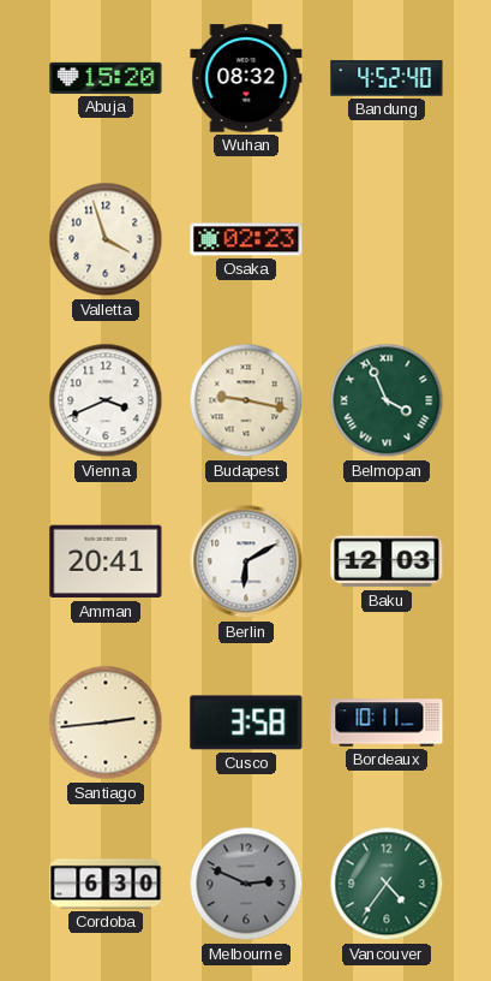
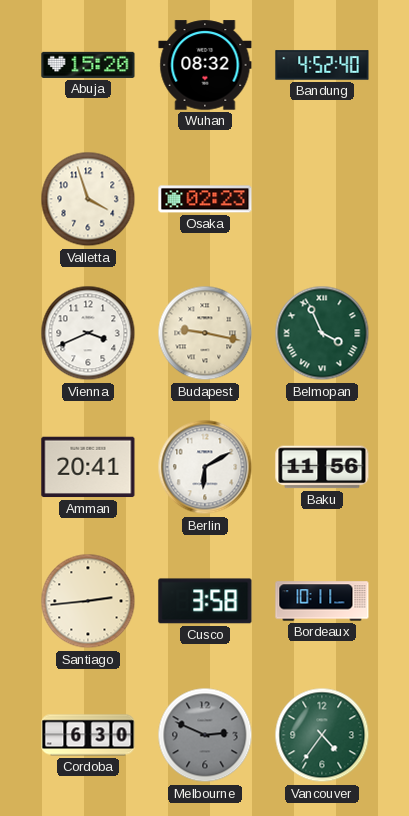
Baku: 12:03 -> 11:56 (322, 467)
